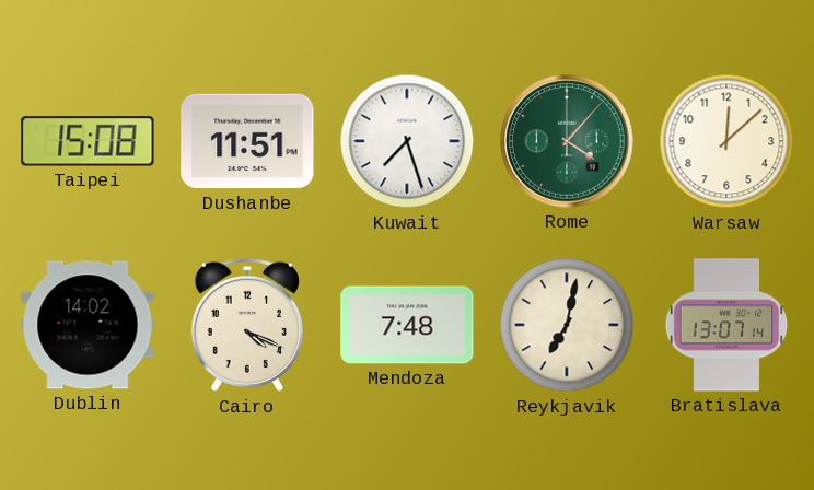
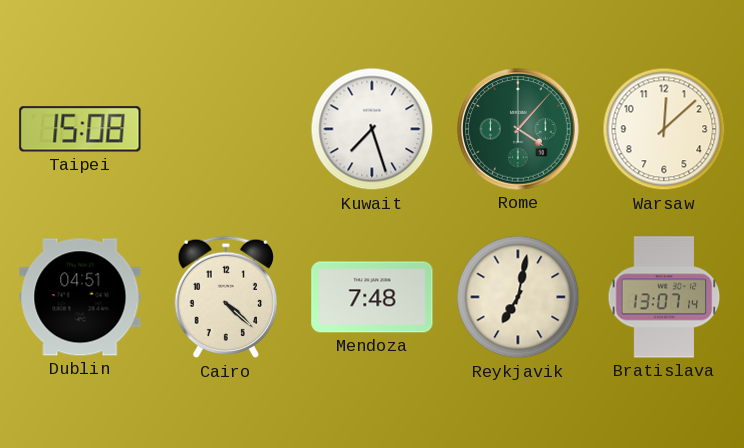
Dushanbe: 11:51 -> none (247, 141)
Dublin: 14:02 -> 04:51 (80, 297)
Cairo: 4:19 -> 4:22 (225, 297)
